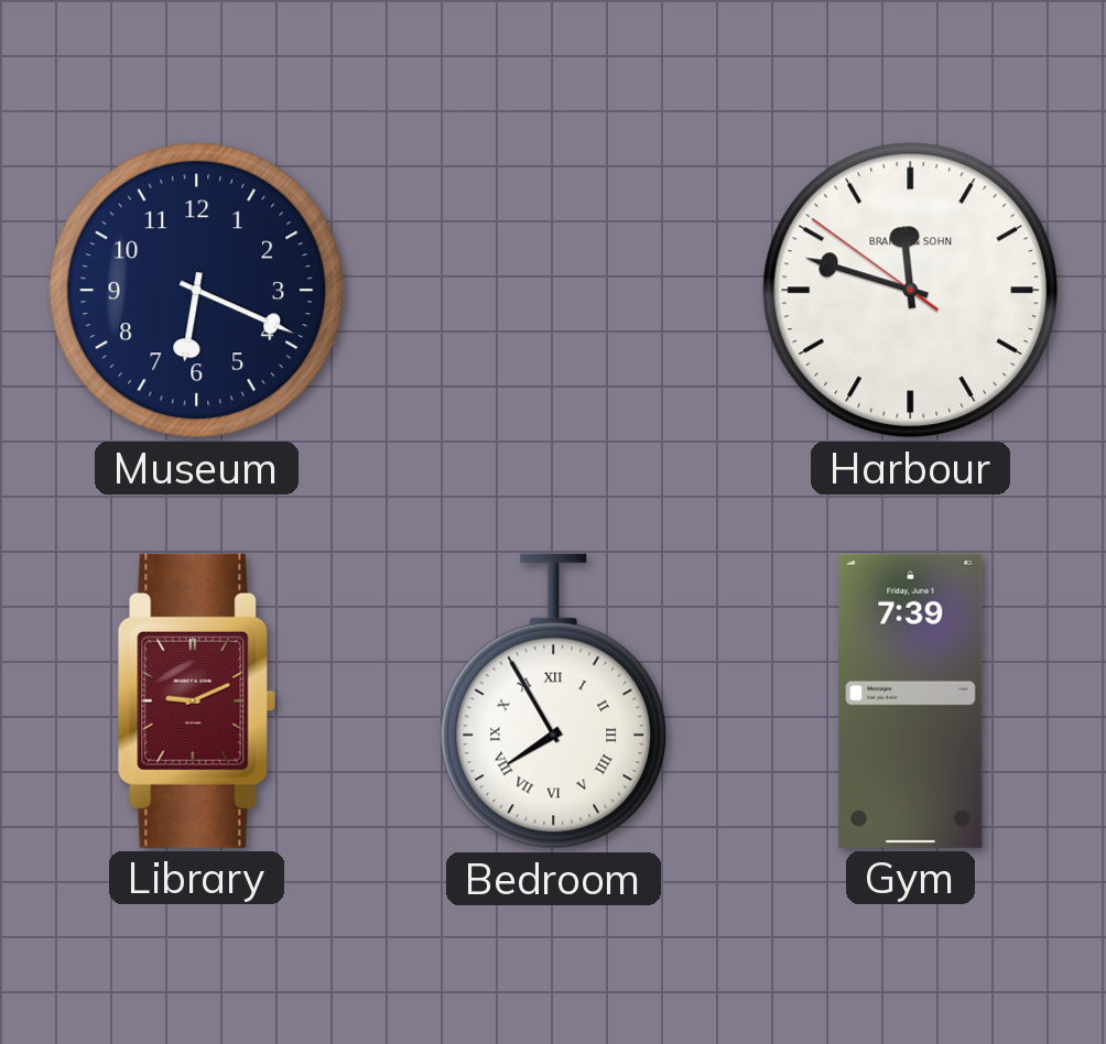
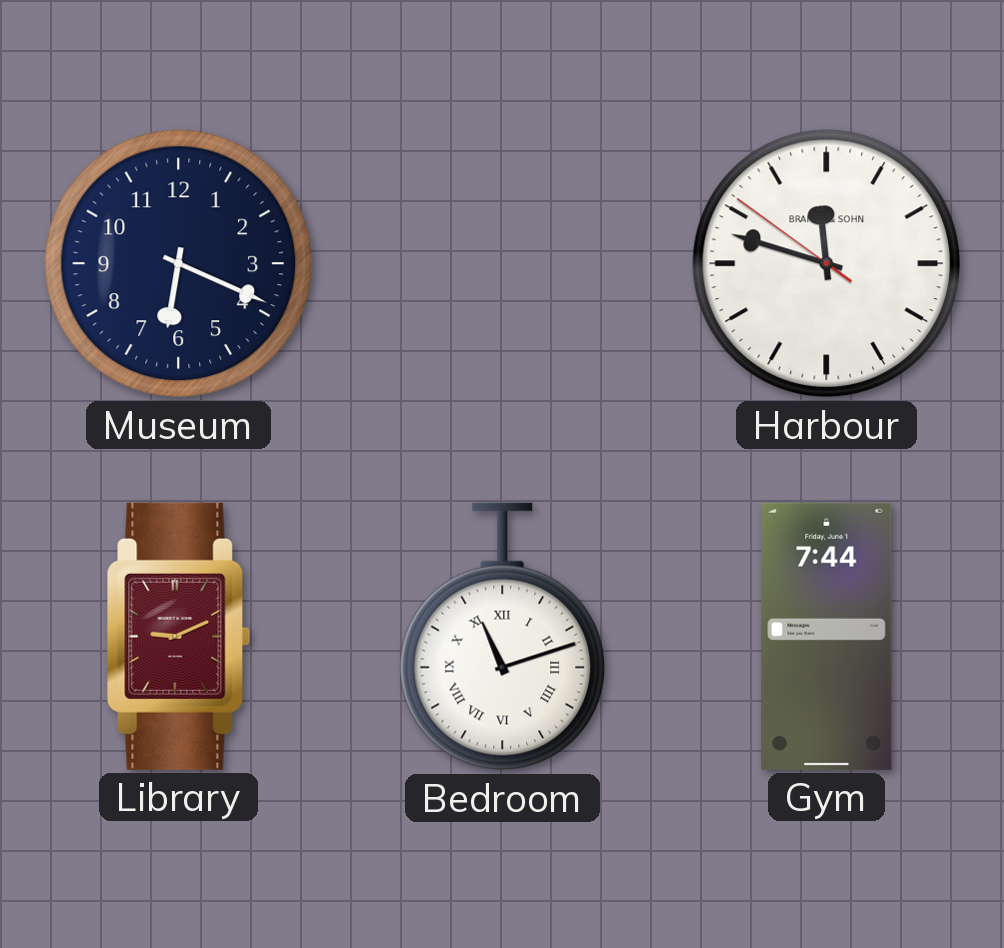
Bedroom: 7:55 -> 11:12 (503, 637)
Gym: 7:39 -> 7:44 (827, 636)
